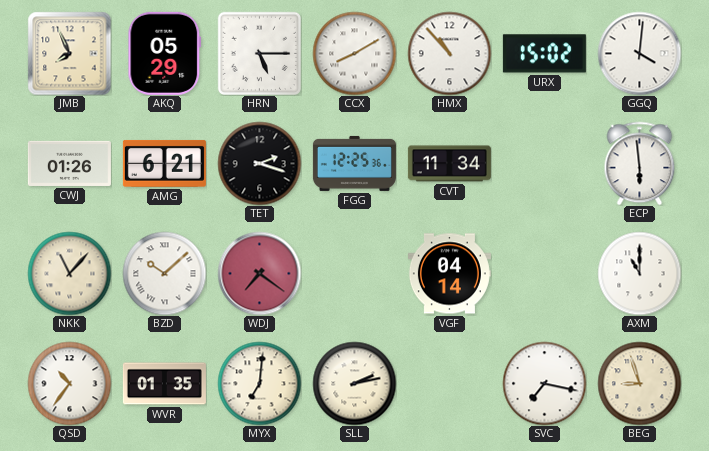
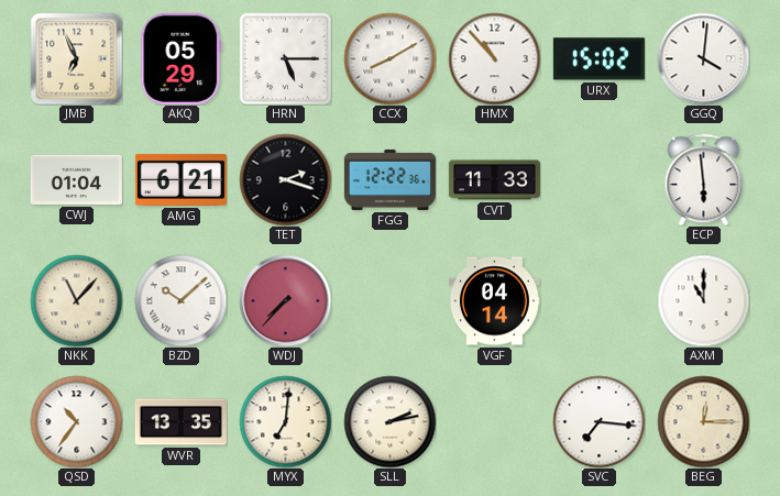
JMB: 7:56 -> 6:56 (76, 58)
CWJ: 01:26 -> 01:04 (76, 179)
FGG: 12:25 -> 12:22 (389, 179)
CVT: 11:34 -> 11:33 (494, 180)
WDJ: 7:21 -> 7:37 (285, 300)
WVR: 01:35 -> 13:35 (180, 422)
SVC: 7:17 -> 7:16 (598, 421)
BEG: 8:57 -> 12:15 (703, 421)
